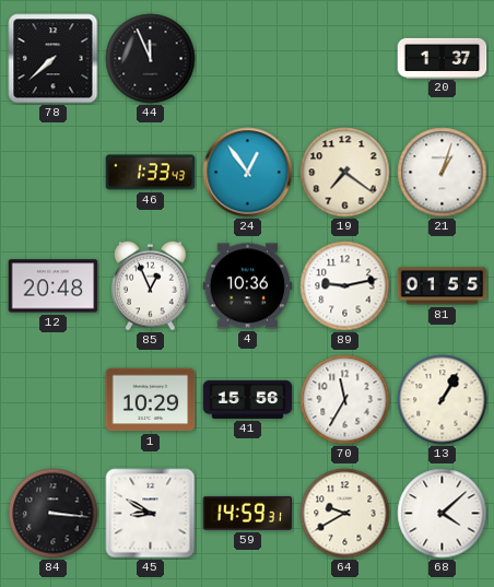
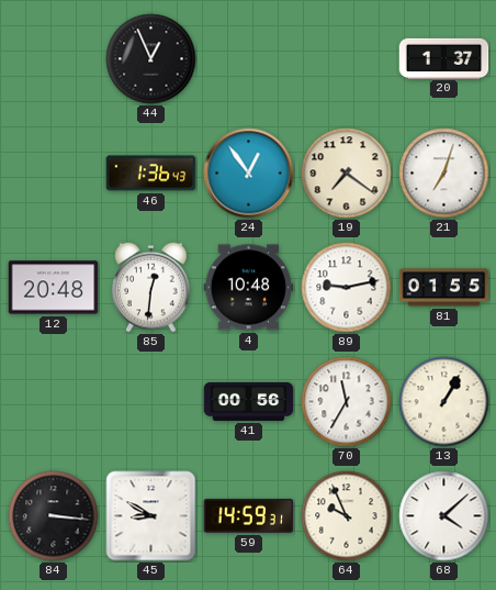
78: 7:38 -> none (54, 59)
44: 11:56 -> 12:56 (151, 59)
46: 1:33 -> 1:36 (151, 174)
21: 1:03 -> 7:03 (444, 174)
85: 12:56 -> 12:31 (151, 287)
4: 10:36 -> 10:48 (249, 288)
1: 10:29 -> none (151, 400)
41: 15:56 -> 00:56 (249, 401)
64: 9:40 -> 9:56 (347, 516)
